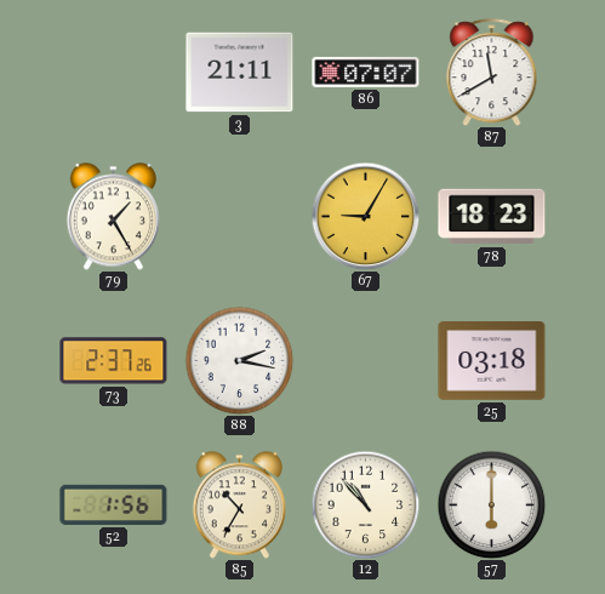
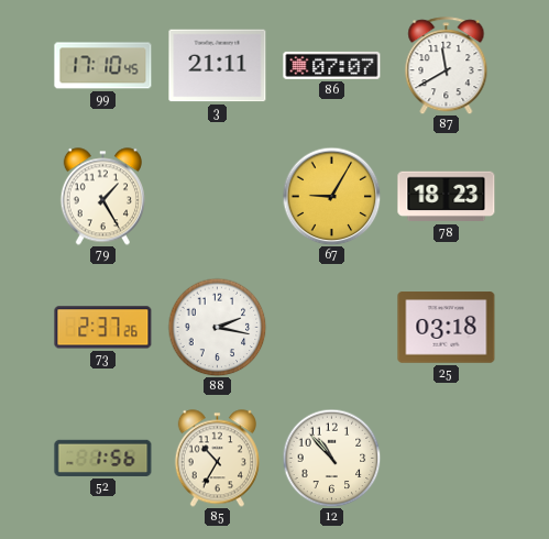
99: none -> 17:10 (103, 66)
57: 6:00 -> none (491, 504)
